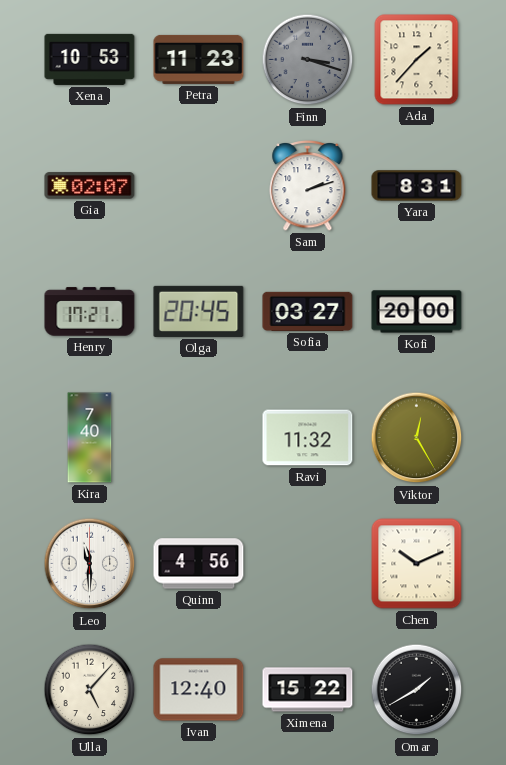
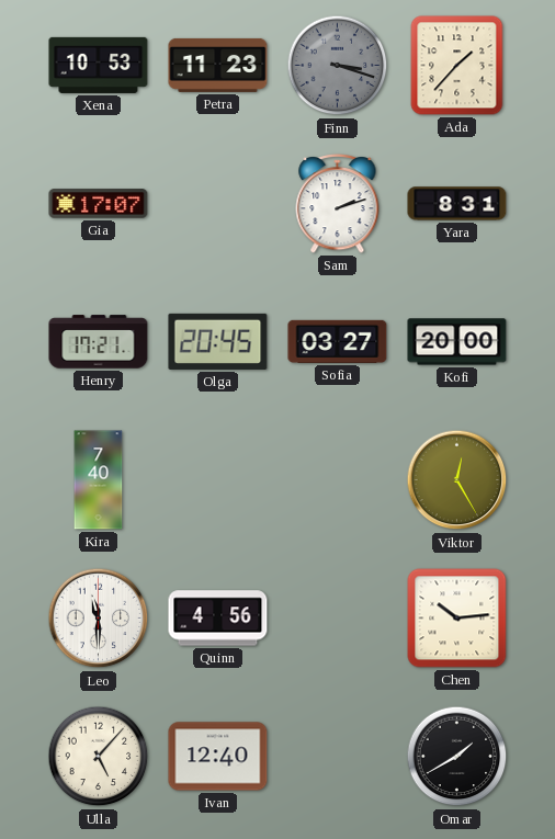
Gia: 02:07 -> 17:07 (99, 204)
Ravi: 11:32 -> none (308, 438)
Chen: 10:11 -> 10:14 (457, 619)
Ximena: 15:22 -> none (308, 690)
